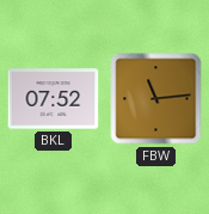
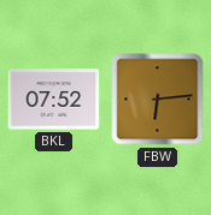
FBW: 11:14 -> 6:14 (158, 100)
